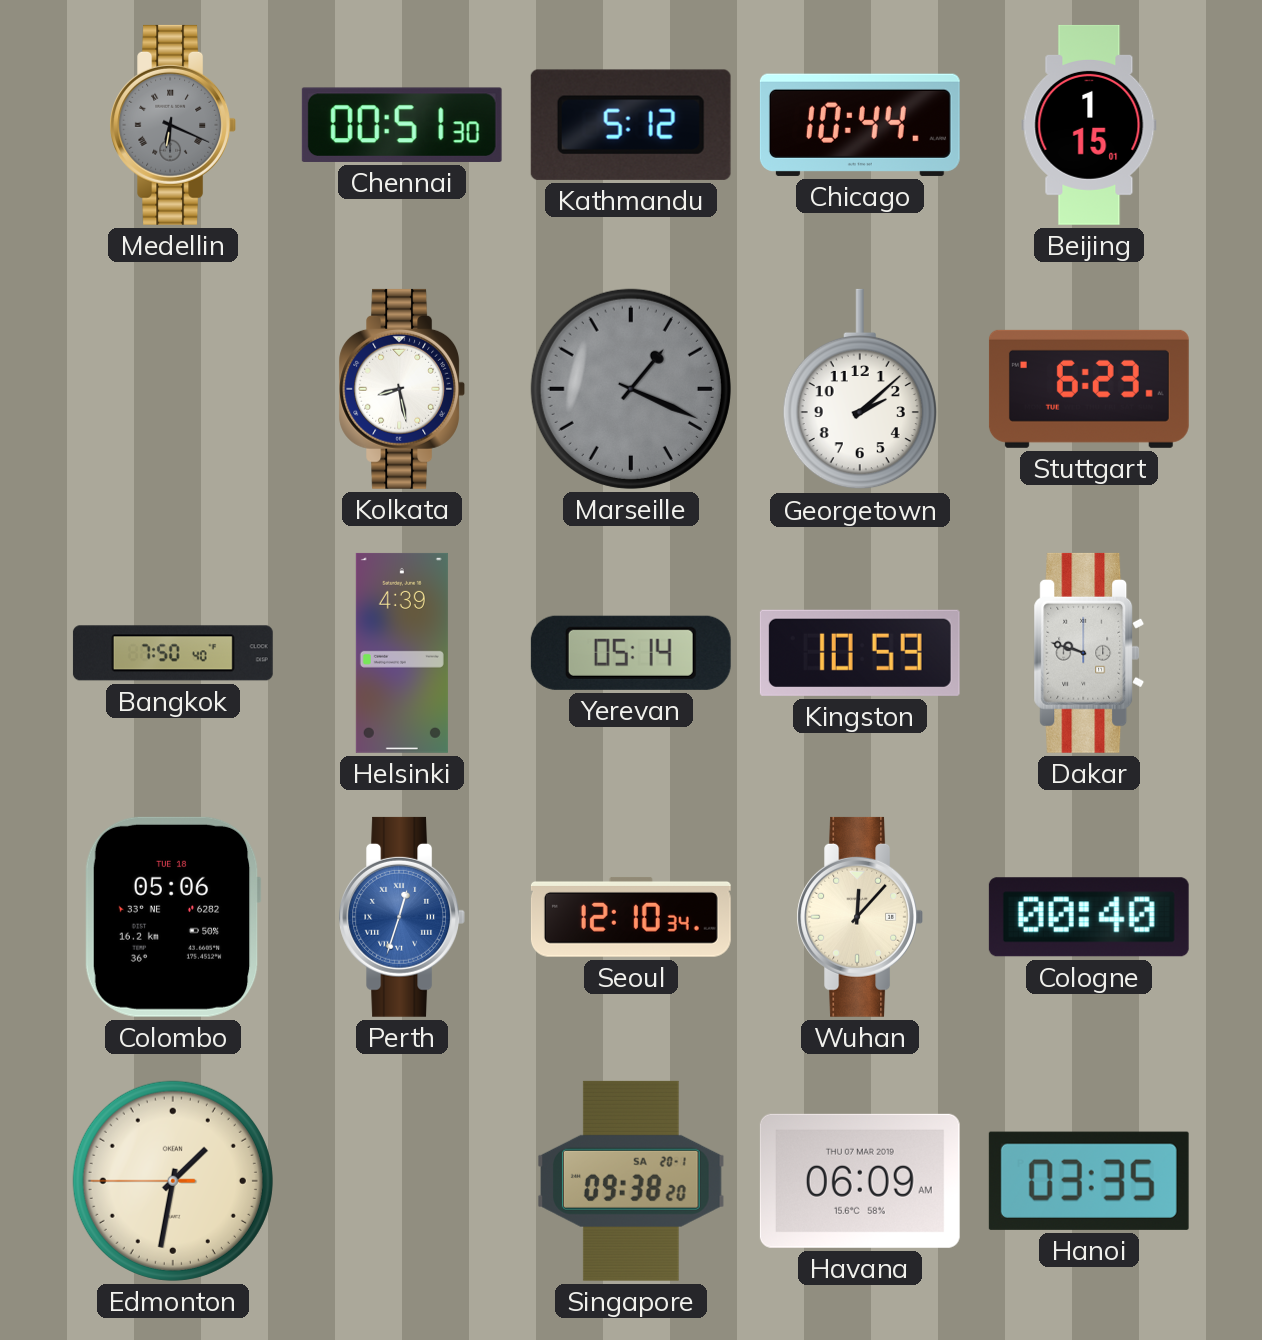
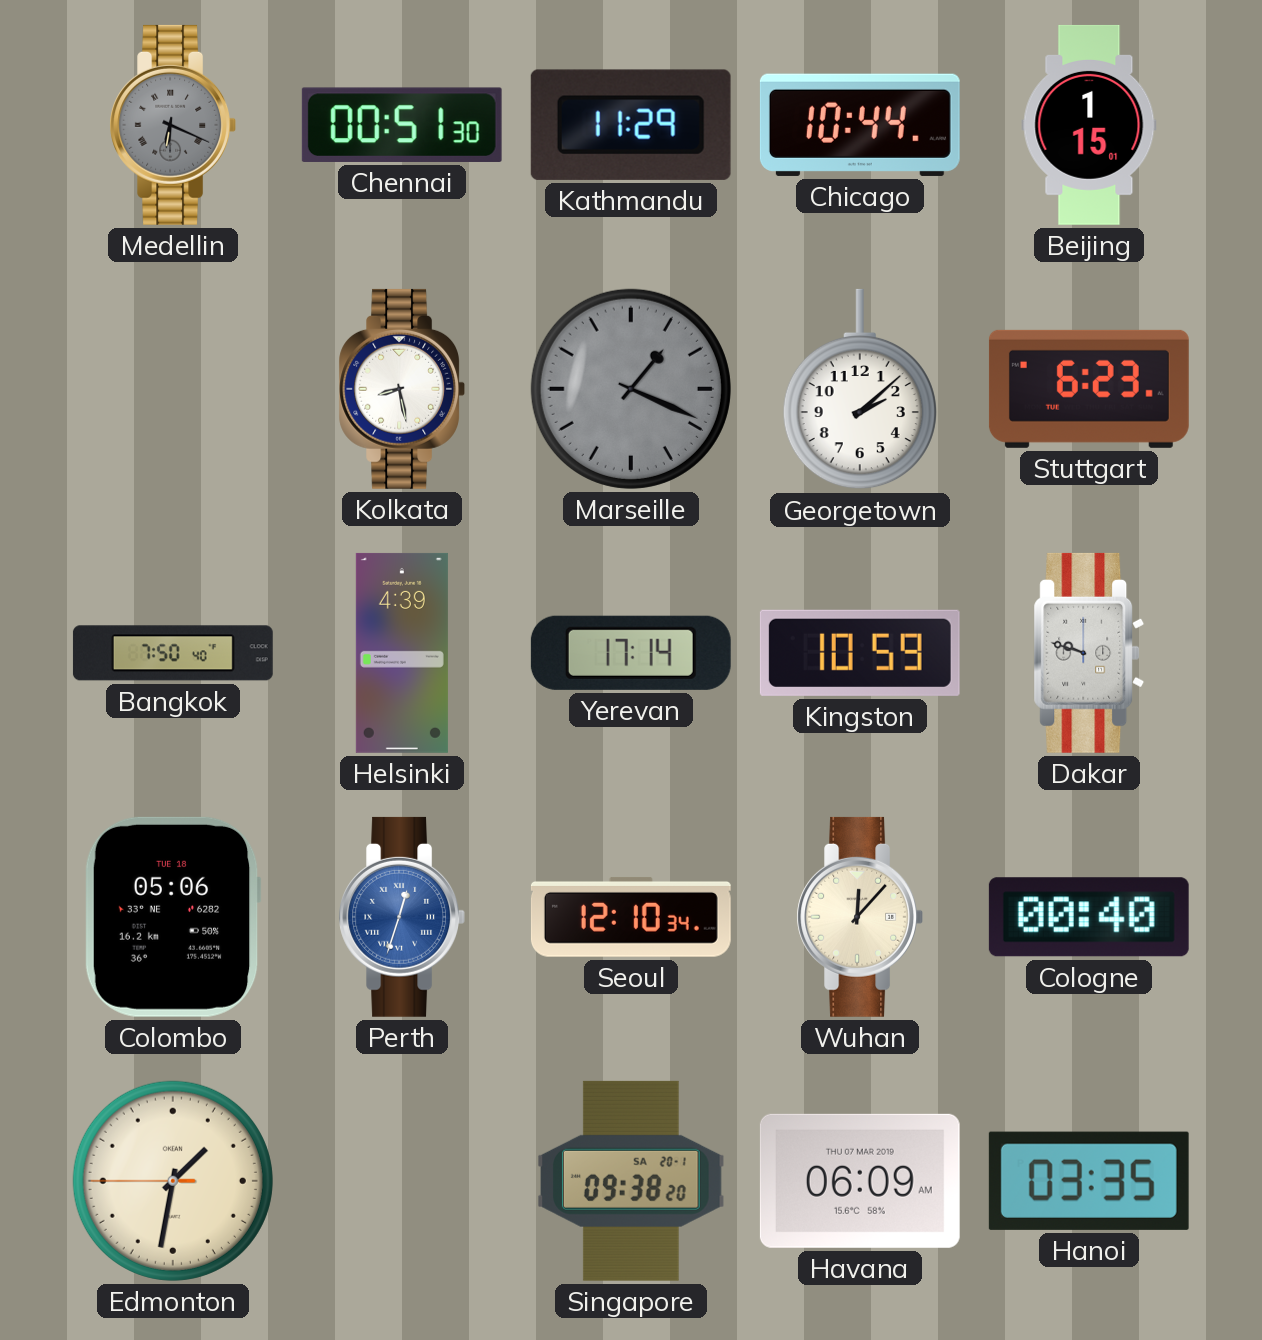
Kathmandu: 5:12 -> 11:29 (631, 125)
Yerevan: 05:14 -> 17:14 (631, 653)
